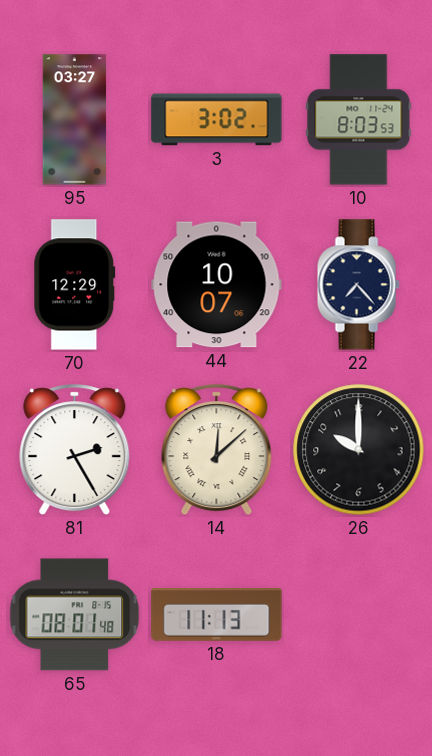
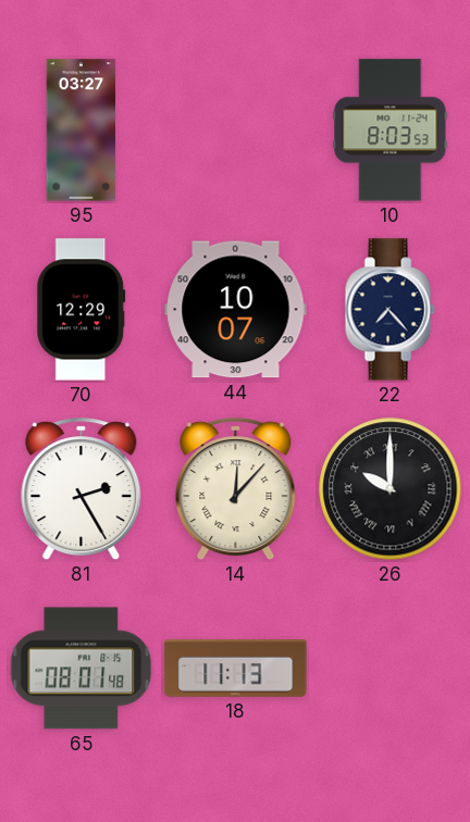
3: 3:02 -> none (217, 120)
14: 12:08 -> 12:07 (236, 489)
26 numerals: Arabic -> Roman (391, 489)
